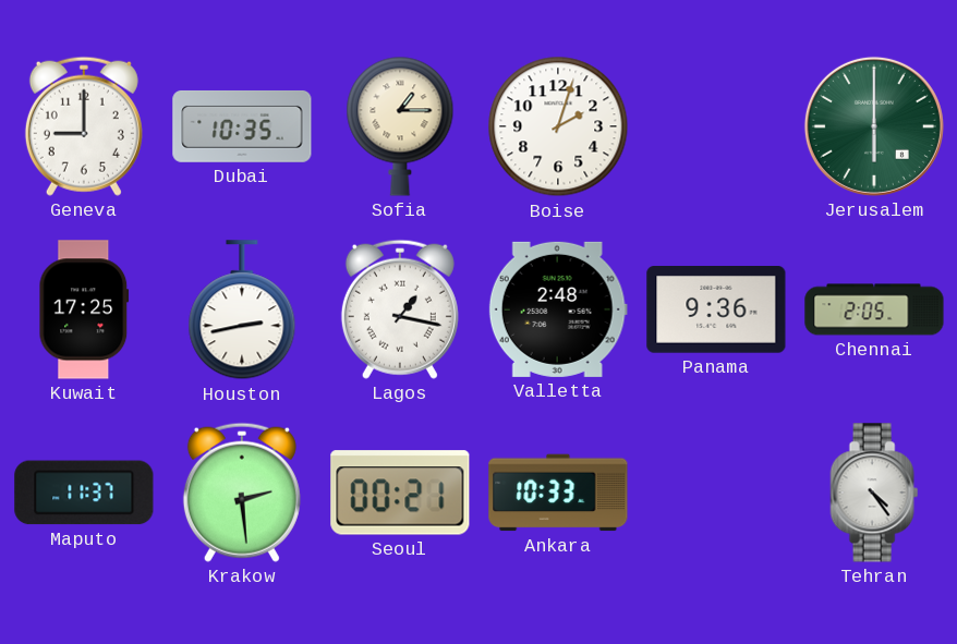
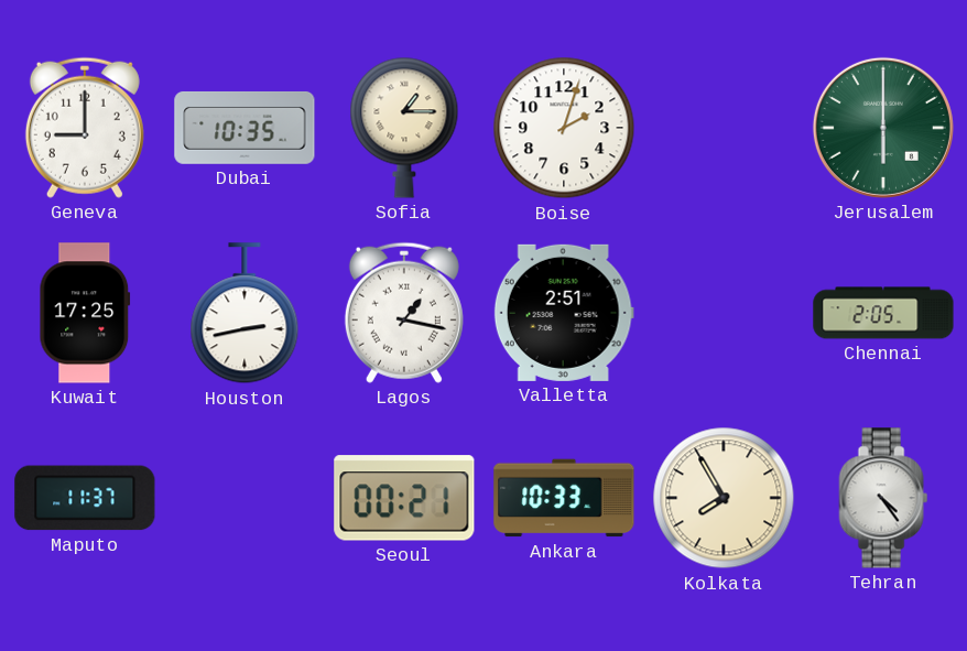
Valletta: 2:48 -> 2:51 (564, 313)
Panama: 9:36 -> none (716, 309)
Krakow: 2:29 -> none (242, 493)
Kolkata: none -> 7:55 (724, 498)
